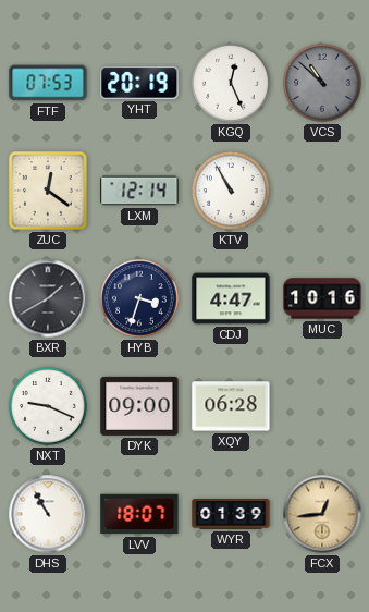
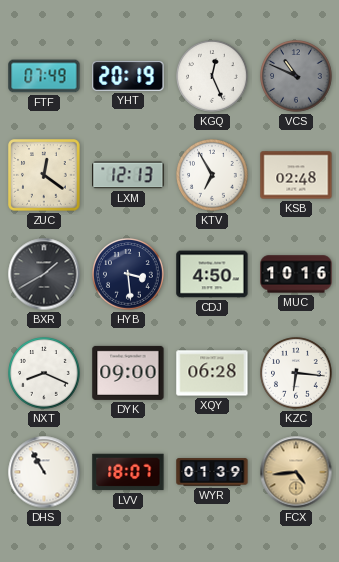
FTF: 07:53 -> 07:49 (44, 76)
VCS: 10:52 -> 10:49 (296, 76)
LXM: 12:14 -> 12:13 (128, 175)
KTV: 10:55 -> 6:55 (212, 175)
KSB: none -> 02:48 (296, 175)
HYB: 3:33 -> 3:29 (128, 274)
CDJ: 4:47 -> 4:50 (212, 274)
NXT: 9:19 -> 8:19 (44, 373)
KZC: none -> 6:16 (296, 373)
FCX: 12:44 -> 4:44 (296, 472)
